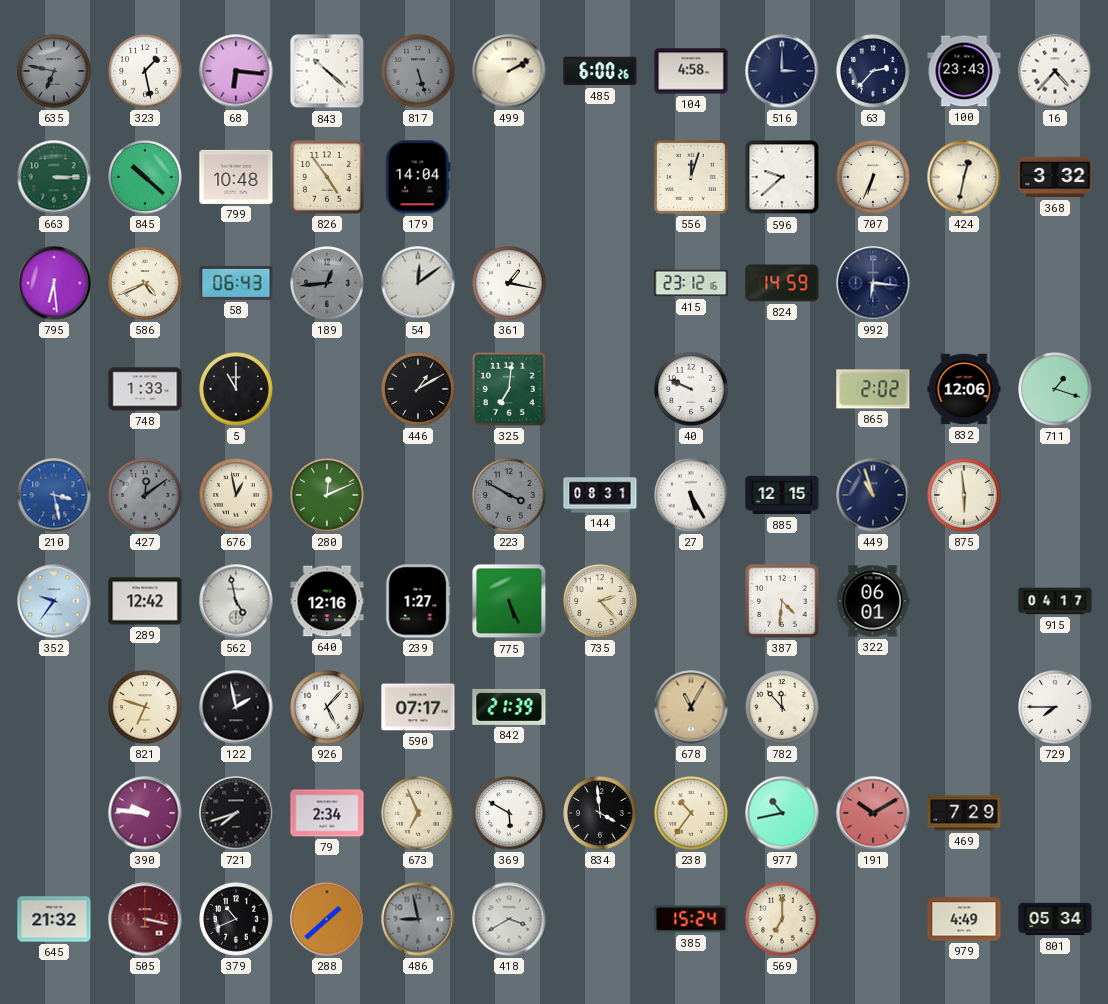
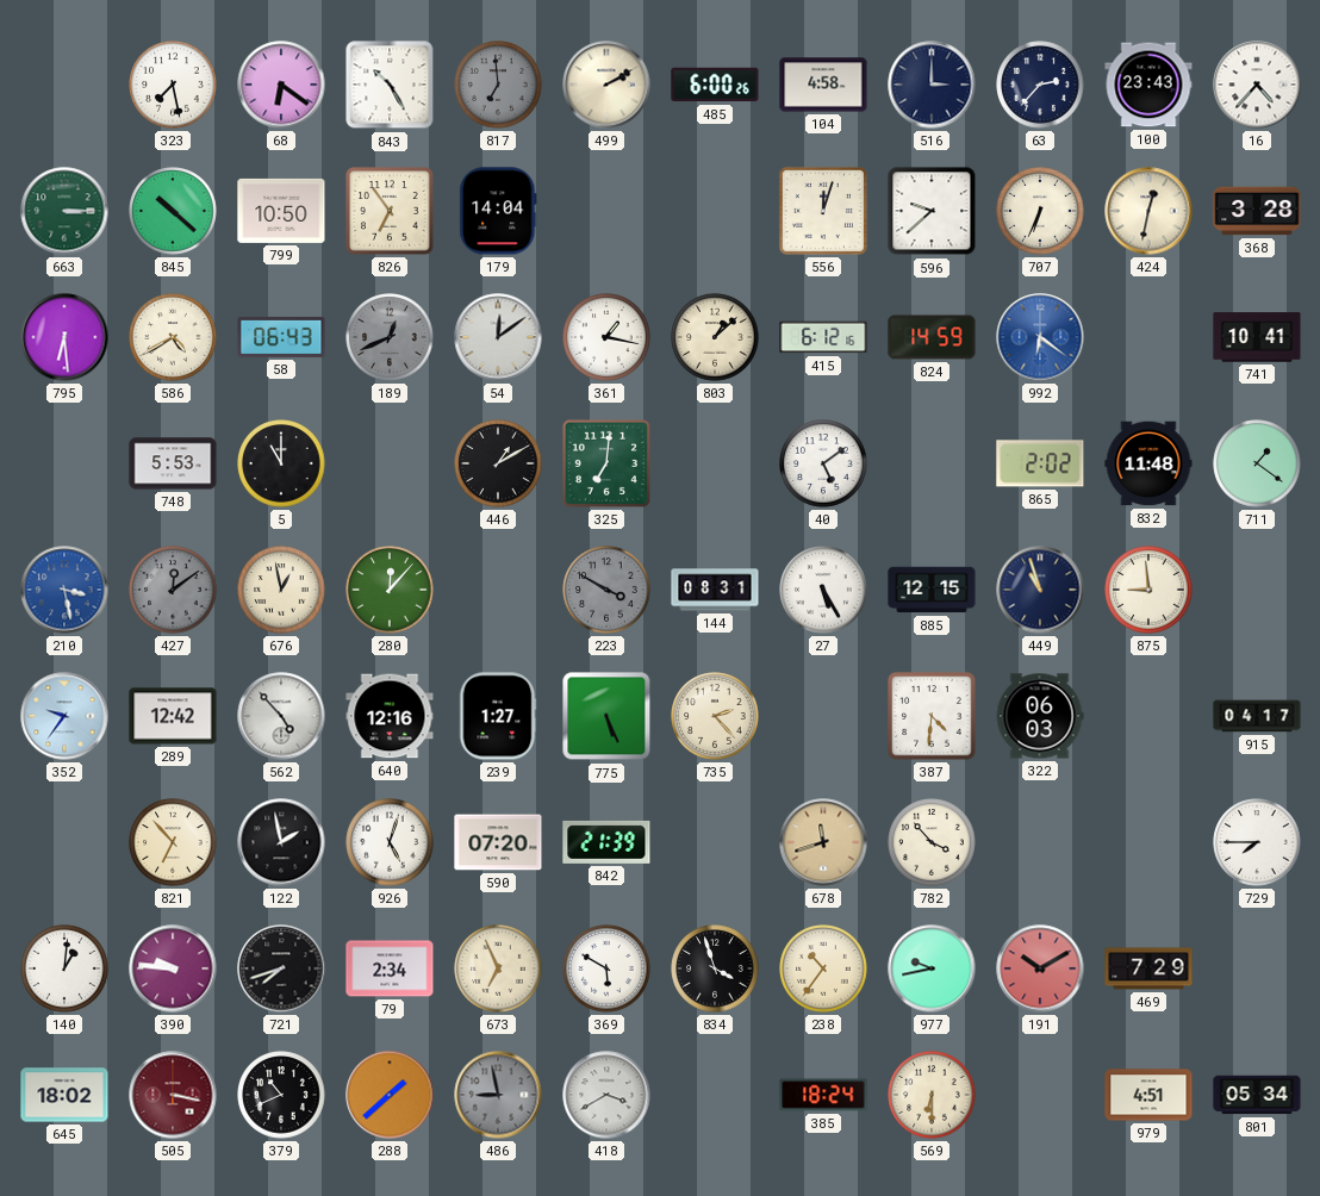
635: 6:47 -> none (54, 71)
323: 1:28 -> 7:28 (173, 85)
68: 6:16 -> 6:21 (281, 85)
843: 10:22 -> 10:25 (390, 85)
817: 5:27 -> 6:59 (498, 85)
799: 10:48 -> 10:50 (281, 211)
826: 4:54 -> 6:54 (390, 211)
368: 3:32 -> 3:28 (1257, 211)
586: 4:41 -> 4:40 (173, 337)
189: 12:44 -> 12:41 (390, 337)
803: none -> 1:08 (715, 337)
415: 23:12 -> 6:12 (823, 337)
992: 6:16 -> 6:21 (1040, 337)
992 dial: navy -> blue (1040, 337)
741: none -> 10:41 (1257, 337)
748: 1:33 -> 5:53 (173, 463)
40: 9:49 -> 5:09 (823, 463)
832: 12:06 -> 11:48 (1148, 463)
711: 1:18 -> 1:21 (1257, 463)
280: 12:11 -> 12:07 (390, 590)
875: 5:59 -> 8:59 (1148, 590)
562: 4:58 -> 4:53 (281, 716)
322: 06:01 -> 06:03 (1040, 716)
821: 6:48 -> 6:53 (173, 842)
926: 5:07 -> 5:03 (390, 842)
590: 07:17 -> 07:20 (498, 842)
678: 11:05 -> 11:42 (823, 842)
782: 11:53 -> 3:53 (932, 842)
140: none -> 1:01 (64, 968)
834: 3:59 -> 3:57 (715, 968)
977: 10:43 -> 9:43 (932, 968)
645: 21:32 -> 18:02 (64, 1095)
385: 15:24 -> 18:24 (823, 1095)
569: 7:00 -> 6:30 (932, 1095)
979: 4:49 -> 4:51 (1148, 1095)
